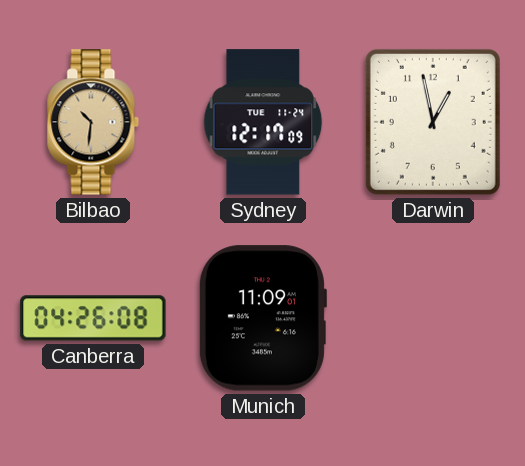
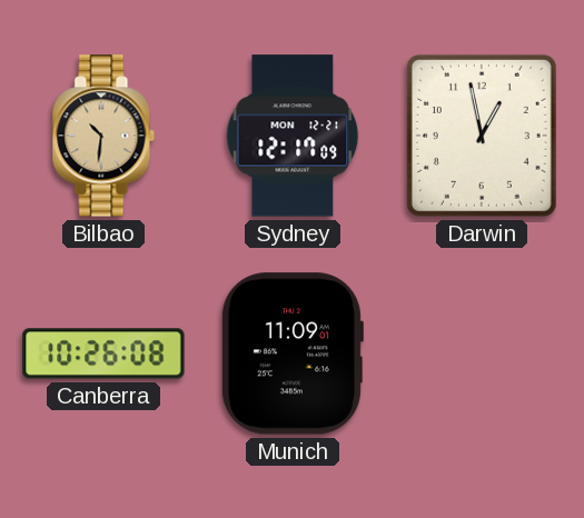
Sydney date: TUE 11-24 -> MON 12-21 (293, 136)
Canberra: 04:26 -> 10:26 (103, 353)
